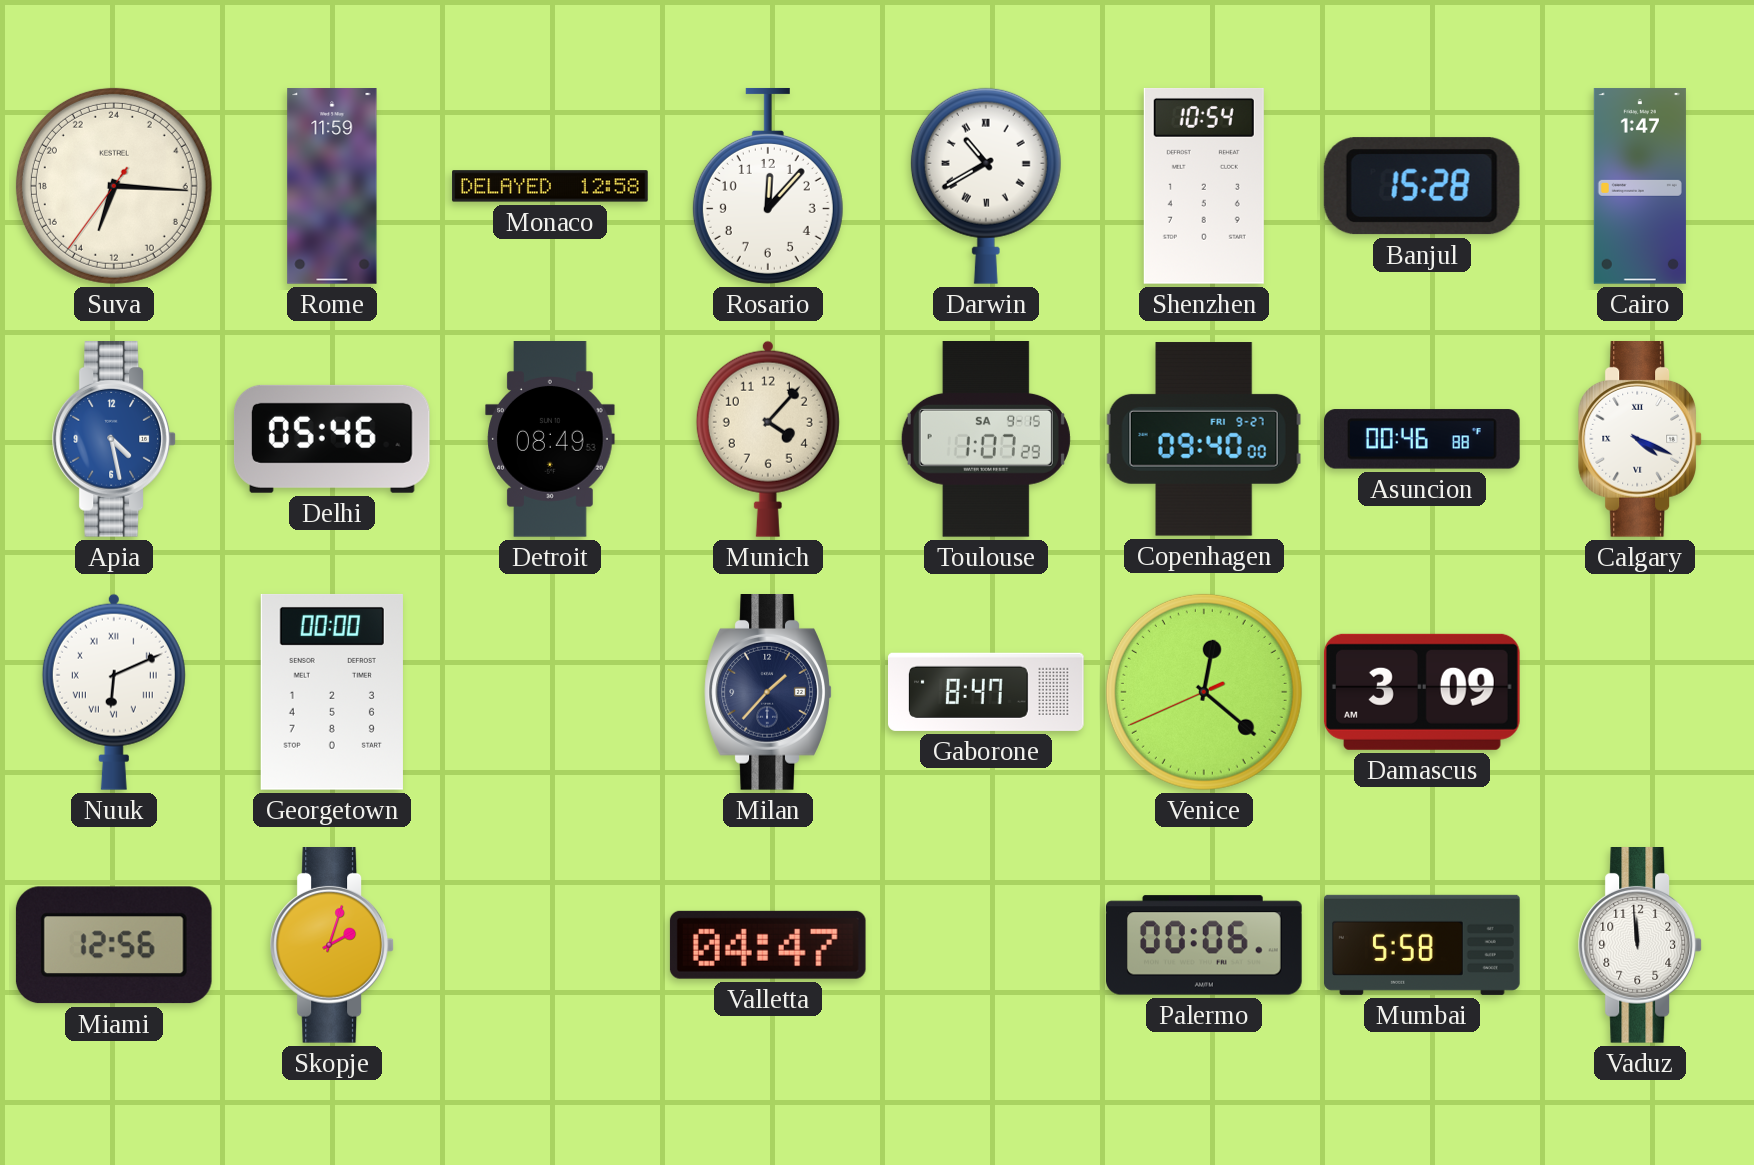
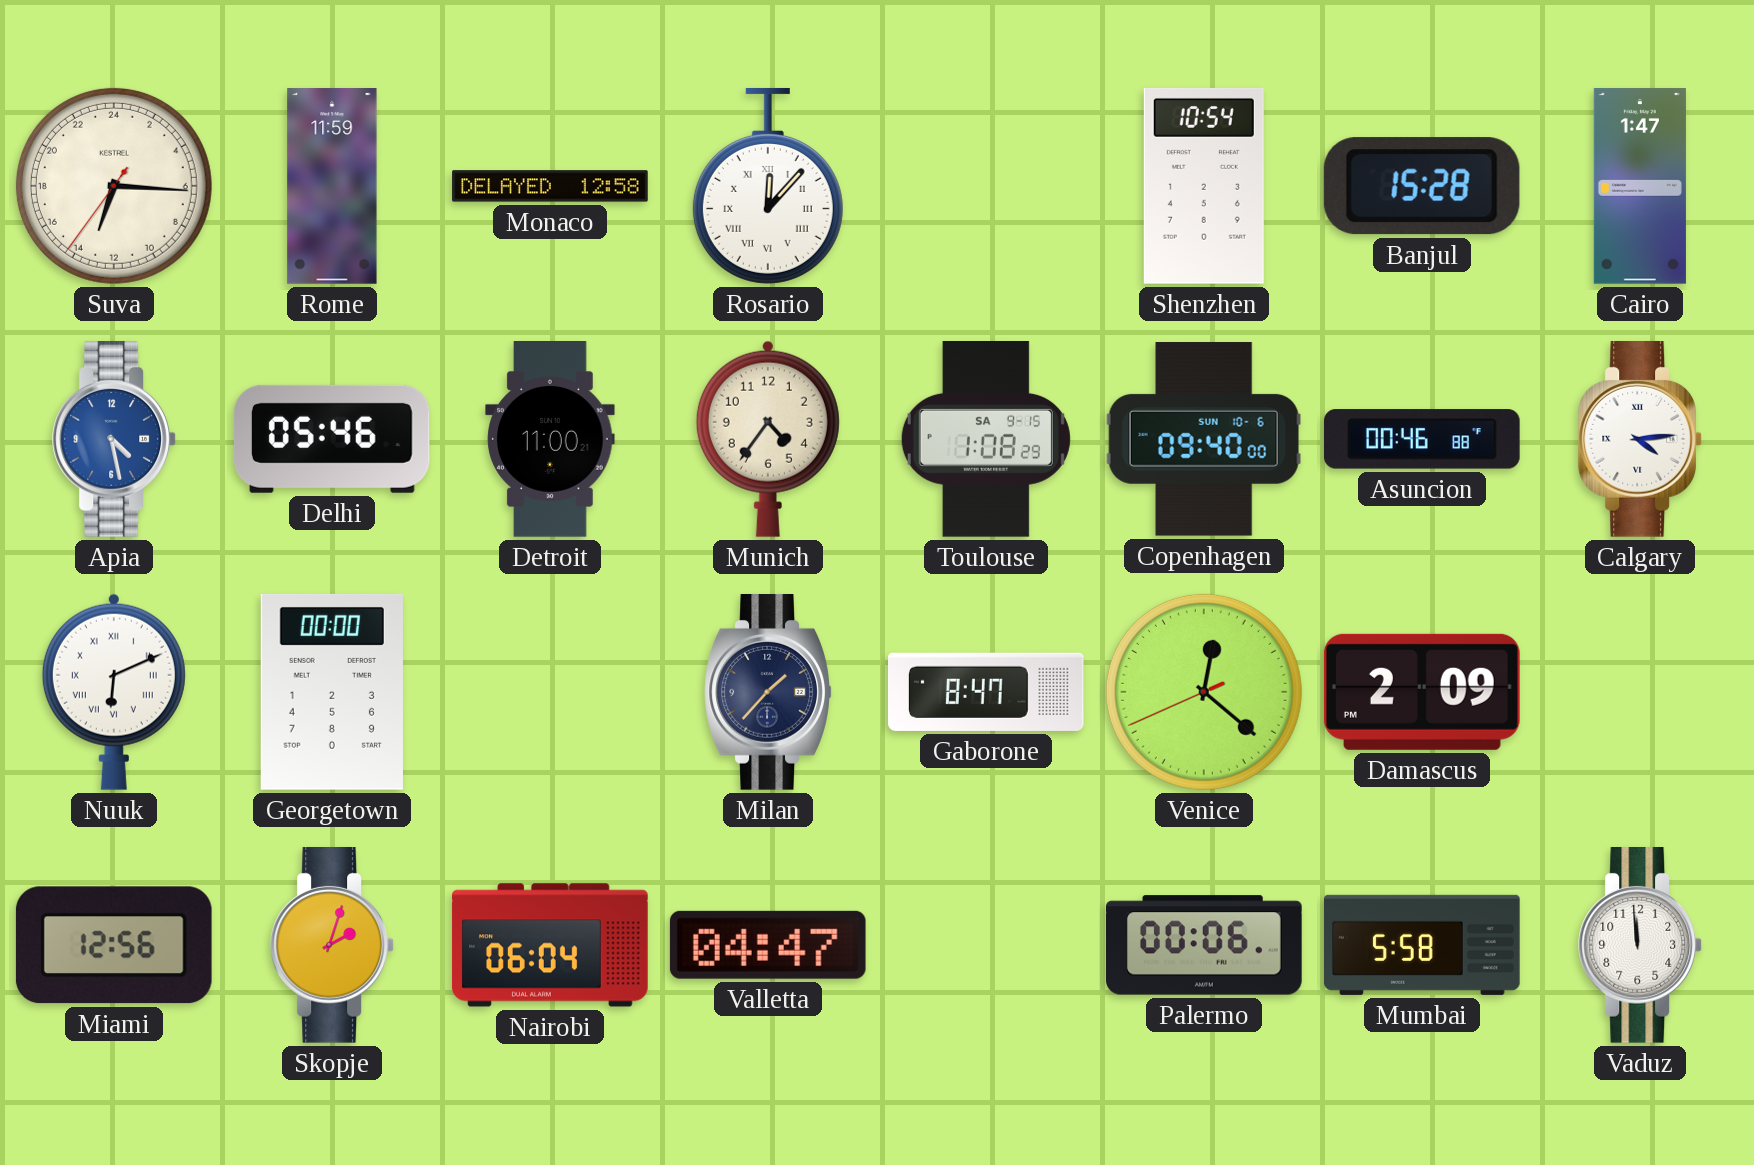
Rosario numerals: Arabic -> Roman (768, 186)
Darwin: 10:40 -> none (986, 186)
Detroit: 08:49 -> 11:00 (550, 440)
Munich: 4:07 -> 4:36 (768, 439)
Toulouse: 1:07 -> 1:08 (986, 440)
Copenhagen date: FRI 9-27 -> SUN 10-6 (1204, 439)
Calgary: 4:19 -> 4:14 (1640, 440)
Damascus: 3:09 -> 2:09 (1422, 692)
Nairobi: none -> 06:04 (550, 945)
